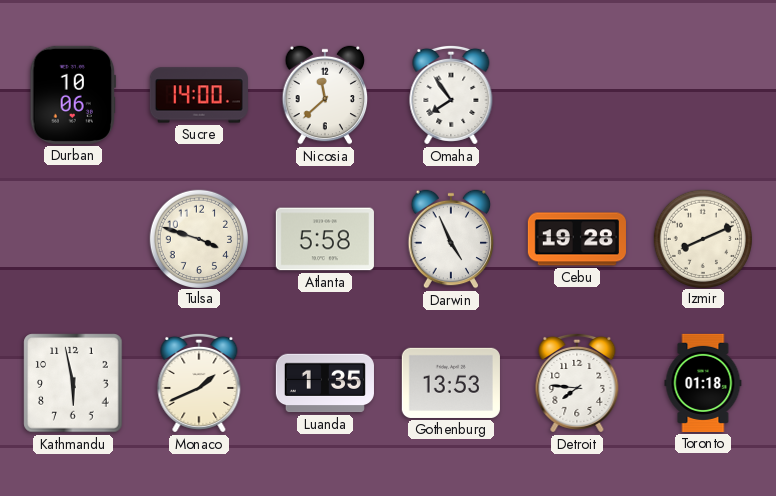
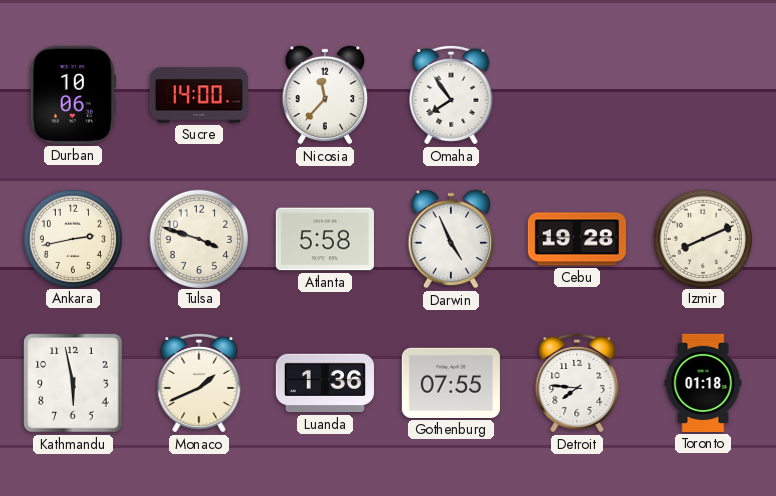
Nicosia: 11:38 -> 11:37 (325, 95)
Ankara: none -> 2:43 (72, 238)
Luanda: 1:35 -> 1:36 (325, 383)
Gothenburg: 13:53 -> 07:55 (451, 383)
